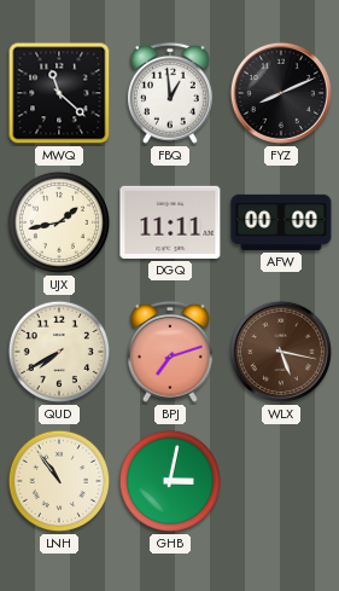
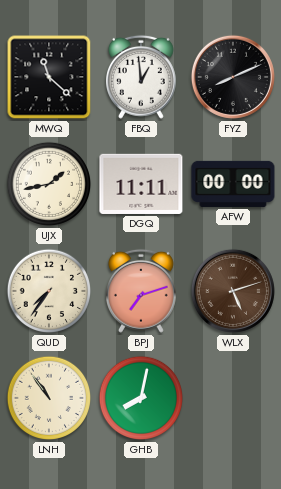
QUD: 7:40 -> 7:36 (49, 291)
WLX: 5:17 -> 5:12 (233, 291)
GHB: 3:02 -> 8:02 (141, 398)
